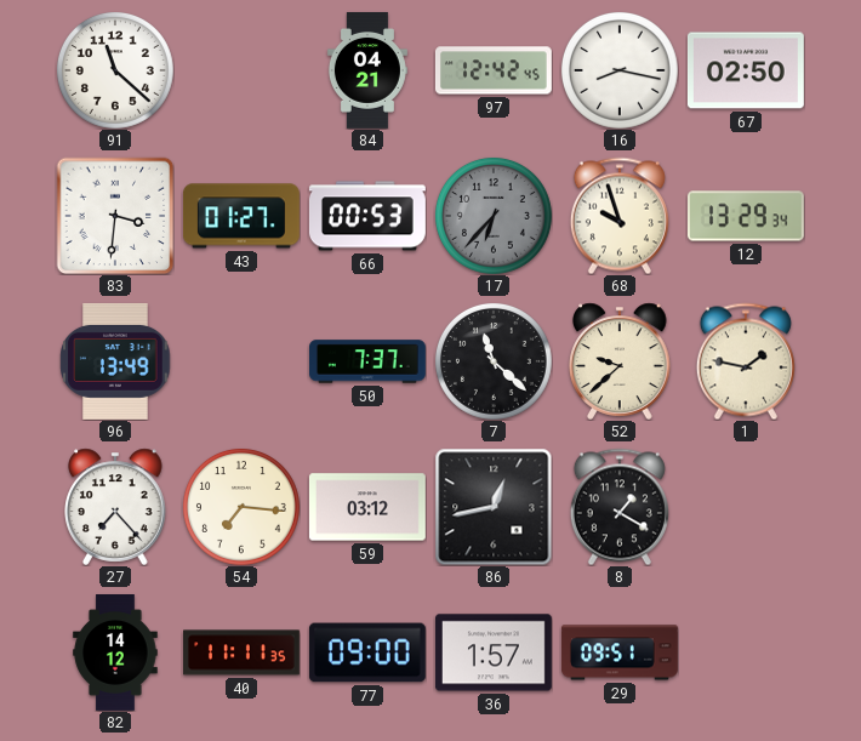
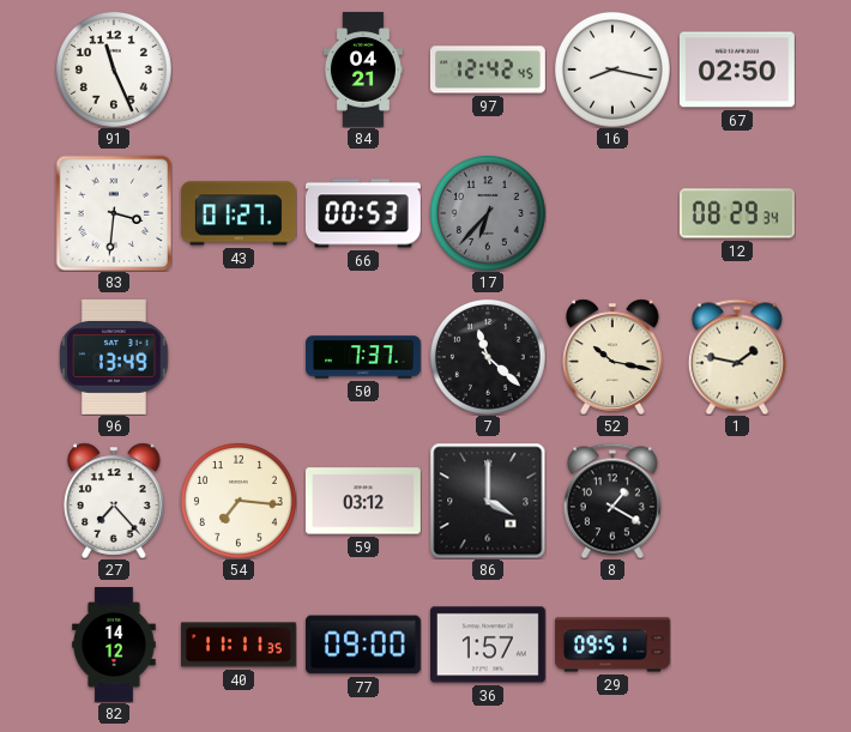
91: 11:22 -> 11:26 (114, 69)
68: 9:57 -> none (620, 216)
12: 13:29 -> 08:29 (737, 213)
52: 9:38 -> 10:17 (612, 357)
86: 12:43 -> 4:00 (488, 501)
